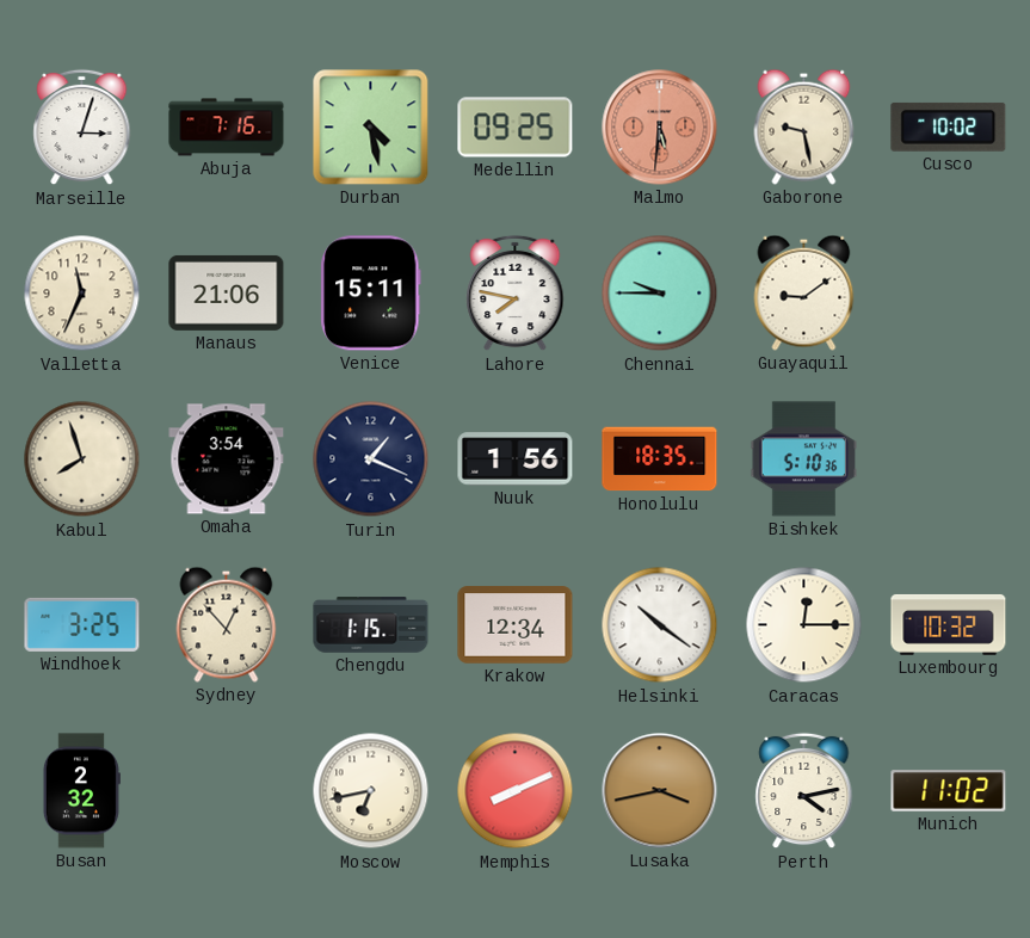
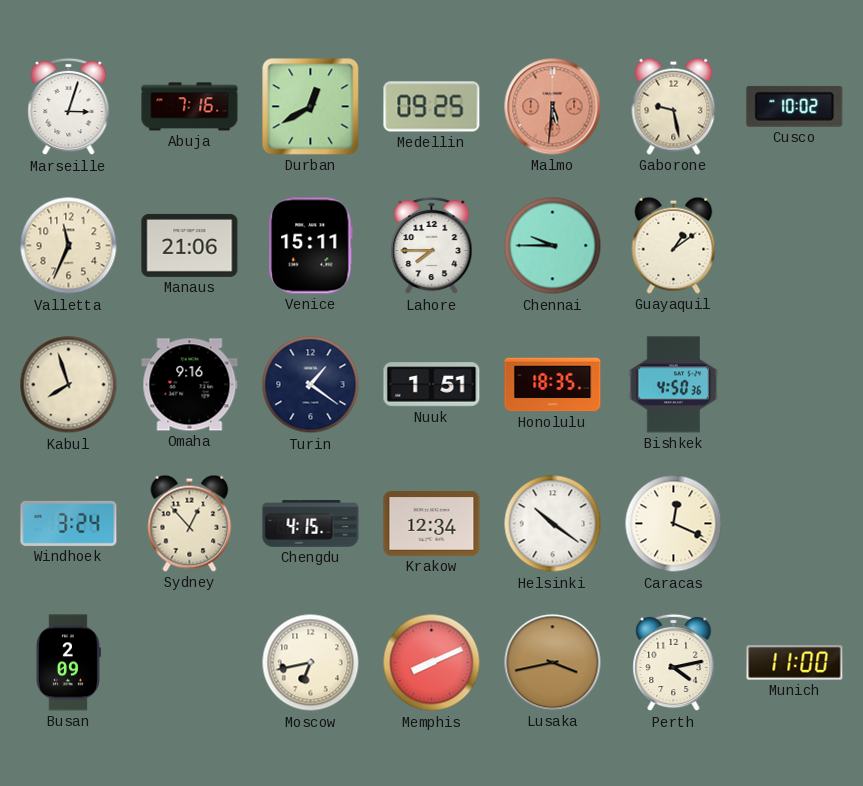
Durban: 4:28 -> 12:40 (311, 107)
Lahore: 7:47 -> 7:45 (432, 246)
Guayaquil: 9:09 -> 1:09 (674, 245)
Omaha: 3:54 -> 9:16 (190, 385)
Turin: 1:19 -> 1:21 (311, 385)
Nuuk: 1:56 -> 1:51 (432, 385)
Bishkek: 5:10 -> 4:50 (674, 385)
Windhoek: 3:25 -> 3:24 (69, 523)
Chengdu: 1:15 -> 4:15 (311, 524)
Caracas: 12:15 -> 12:19 (674, 524)
Luxembourg: 10:32 -> none (949, 625)
Busan: 2:32 -> 2:09 (68, 663)
Munich: 11:02 -> 11:00 (795, 663)
